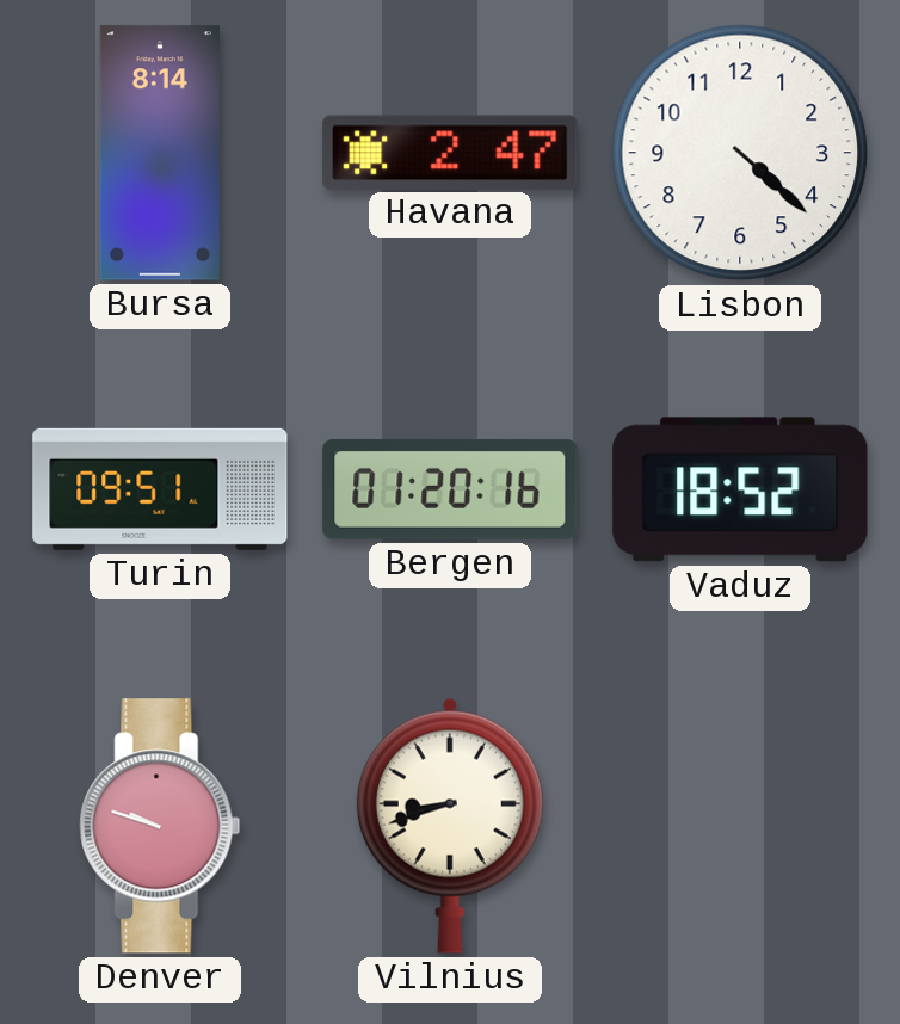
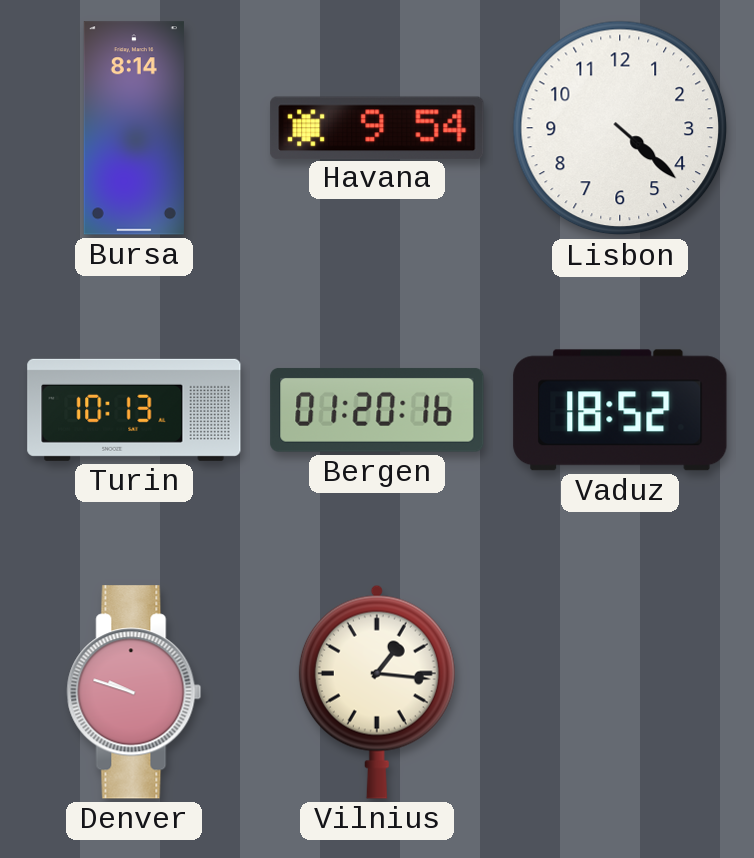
Havana: 2:47 -> 9:54 (377, 127)
Turin: 09:51 -> 10:13 (134, 410)
Vilnius: 8:42 -> 1:16 (377, 692)
